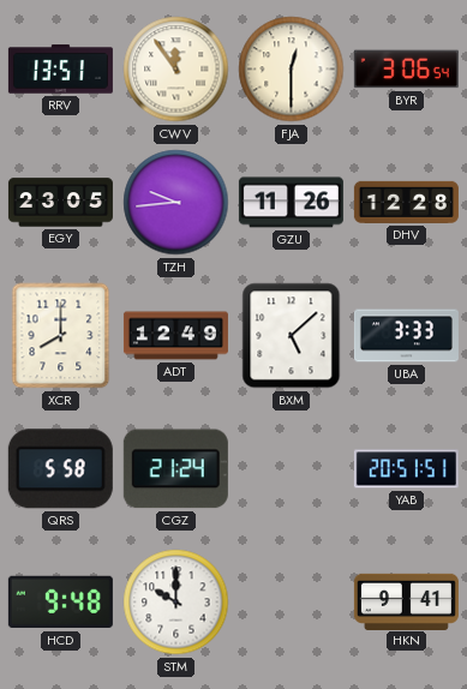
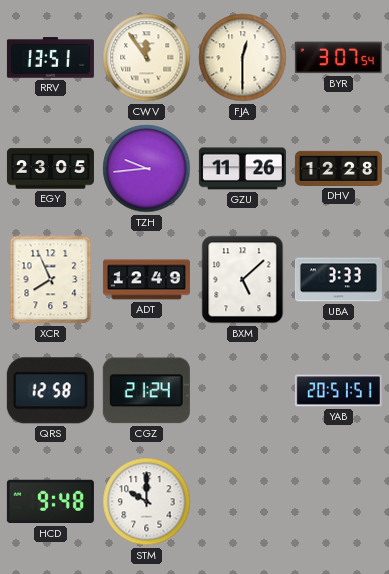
BYR: 3:06 -> 3:07 (338, 58)
XCR: 8:00 -> 7:56 (51, 280)
QRS: 5:58 -> 12:58 (50, 391)
HKN: 9:41 -> none (406, 601)
